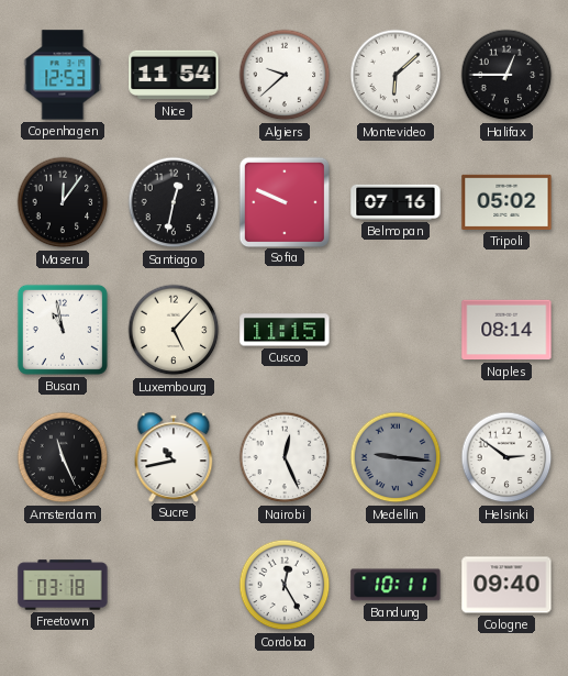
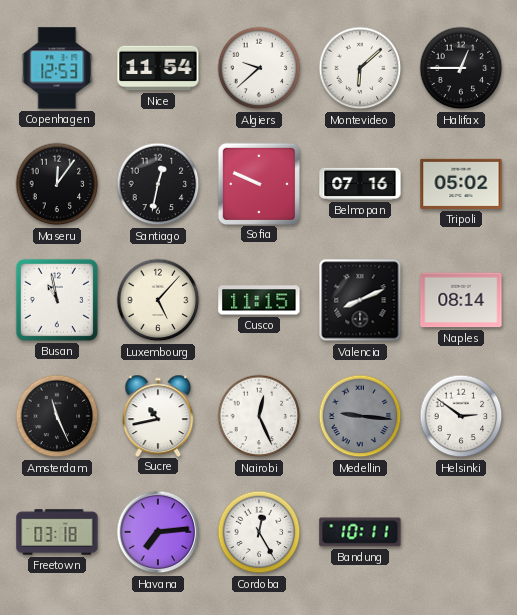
Valencia: none -> 8:11 (360, 300)
Havana: none -> 7:14 (158, 532)
Cologne: 09:40 -> none (506, 585)
